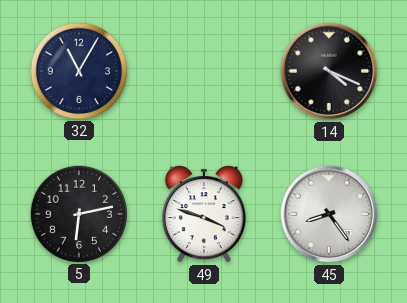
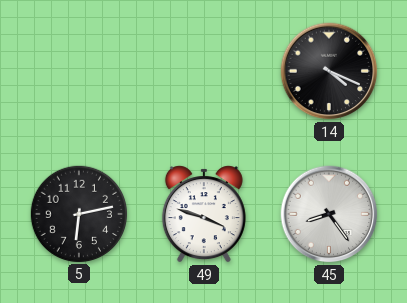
32: 11:05 -> none (78, 70)
